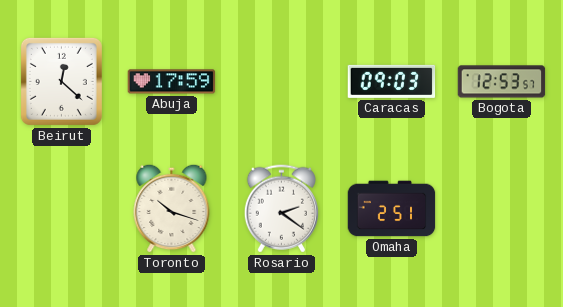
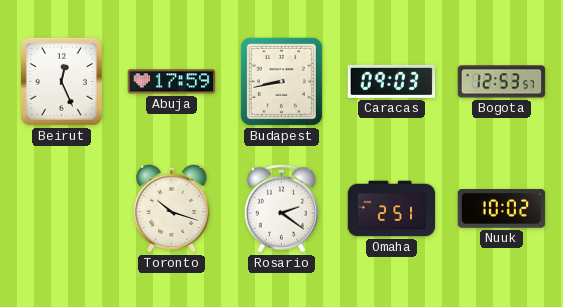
Beirut: 12:22 -> 12:26 (61, 81)
Budapest: none -> 8:43 (281, 81)
Nuuk: none -> 10:02 (502, 209)
